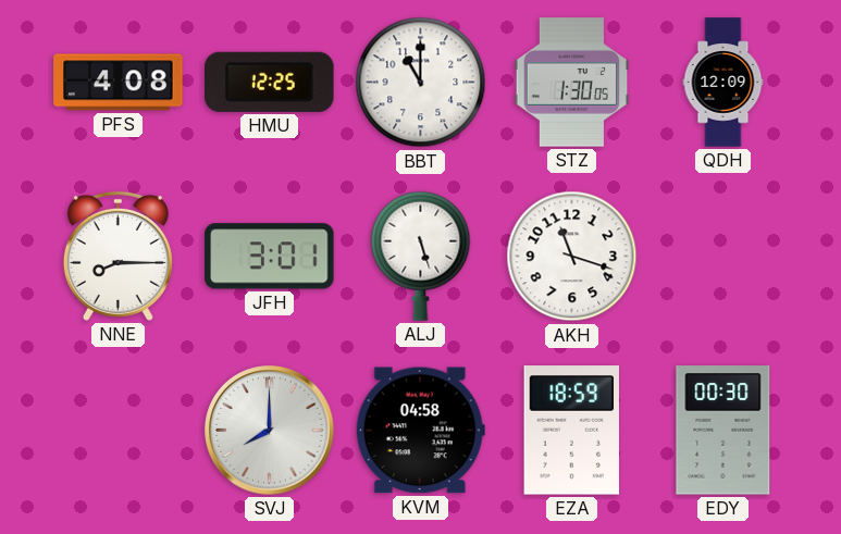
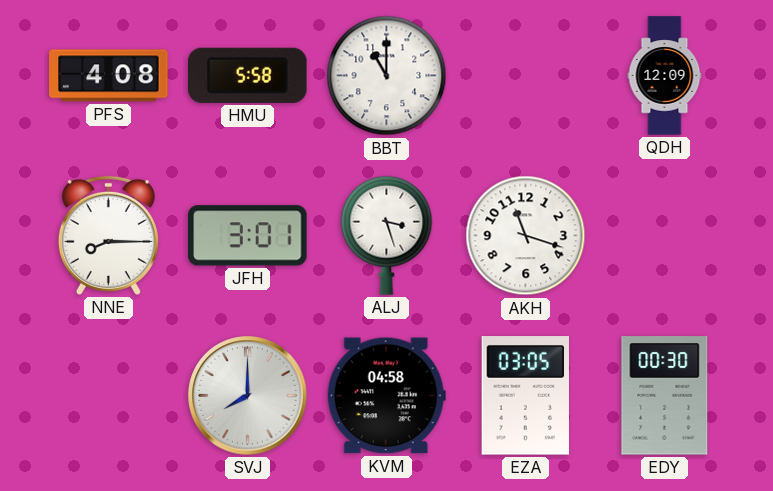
HMU: 12:25 -> 5:58 (248, 75)
STZ: 1:30 -> none (572, 83)
ALJ: 5:27 -> 3:27 (387, 235)
EZA: 18:59 -> 03:05 (525, 396)
